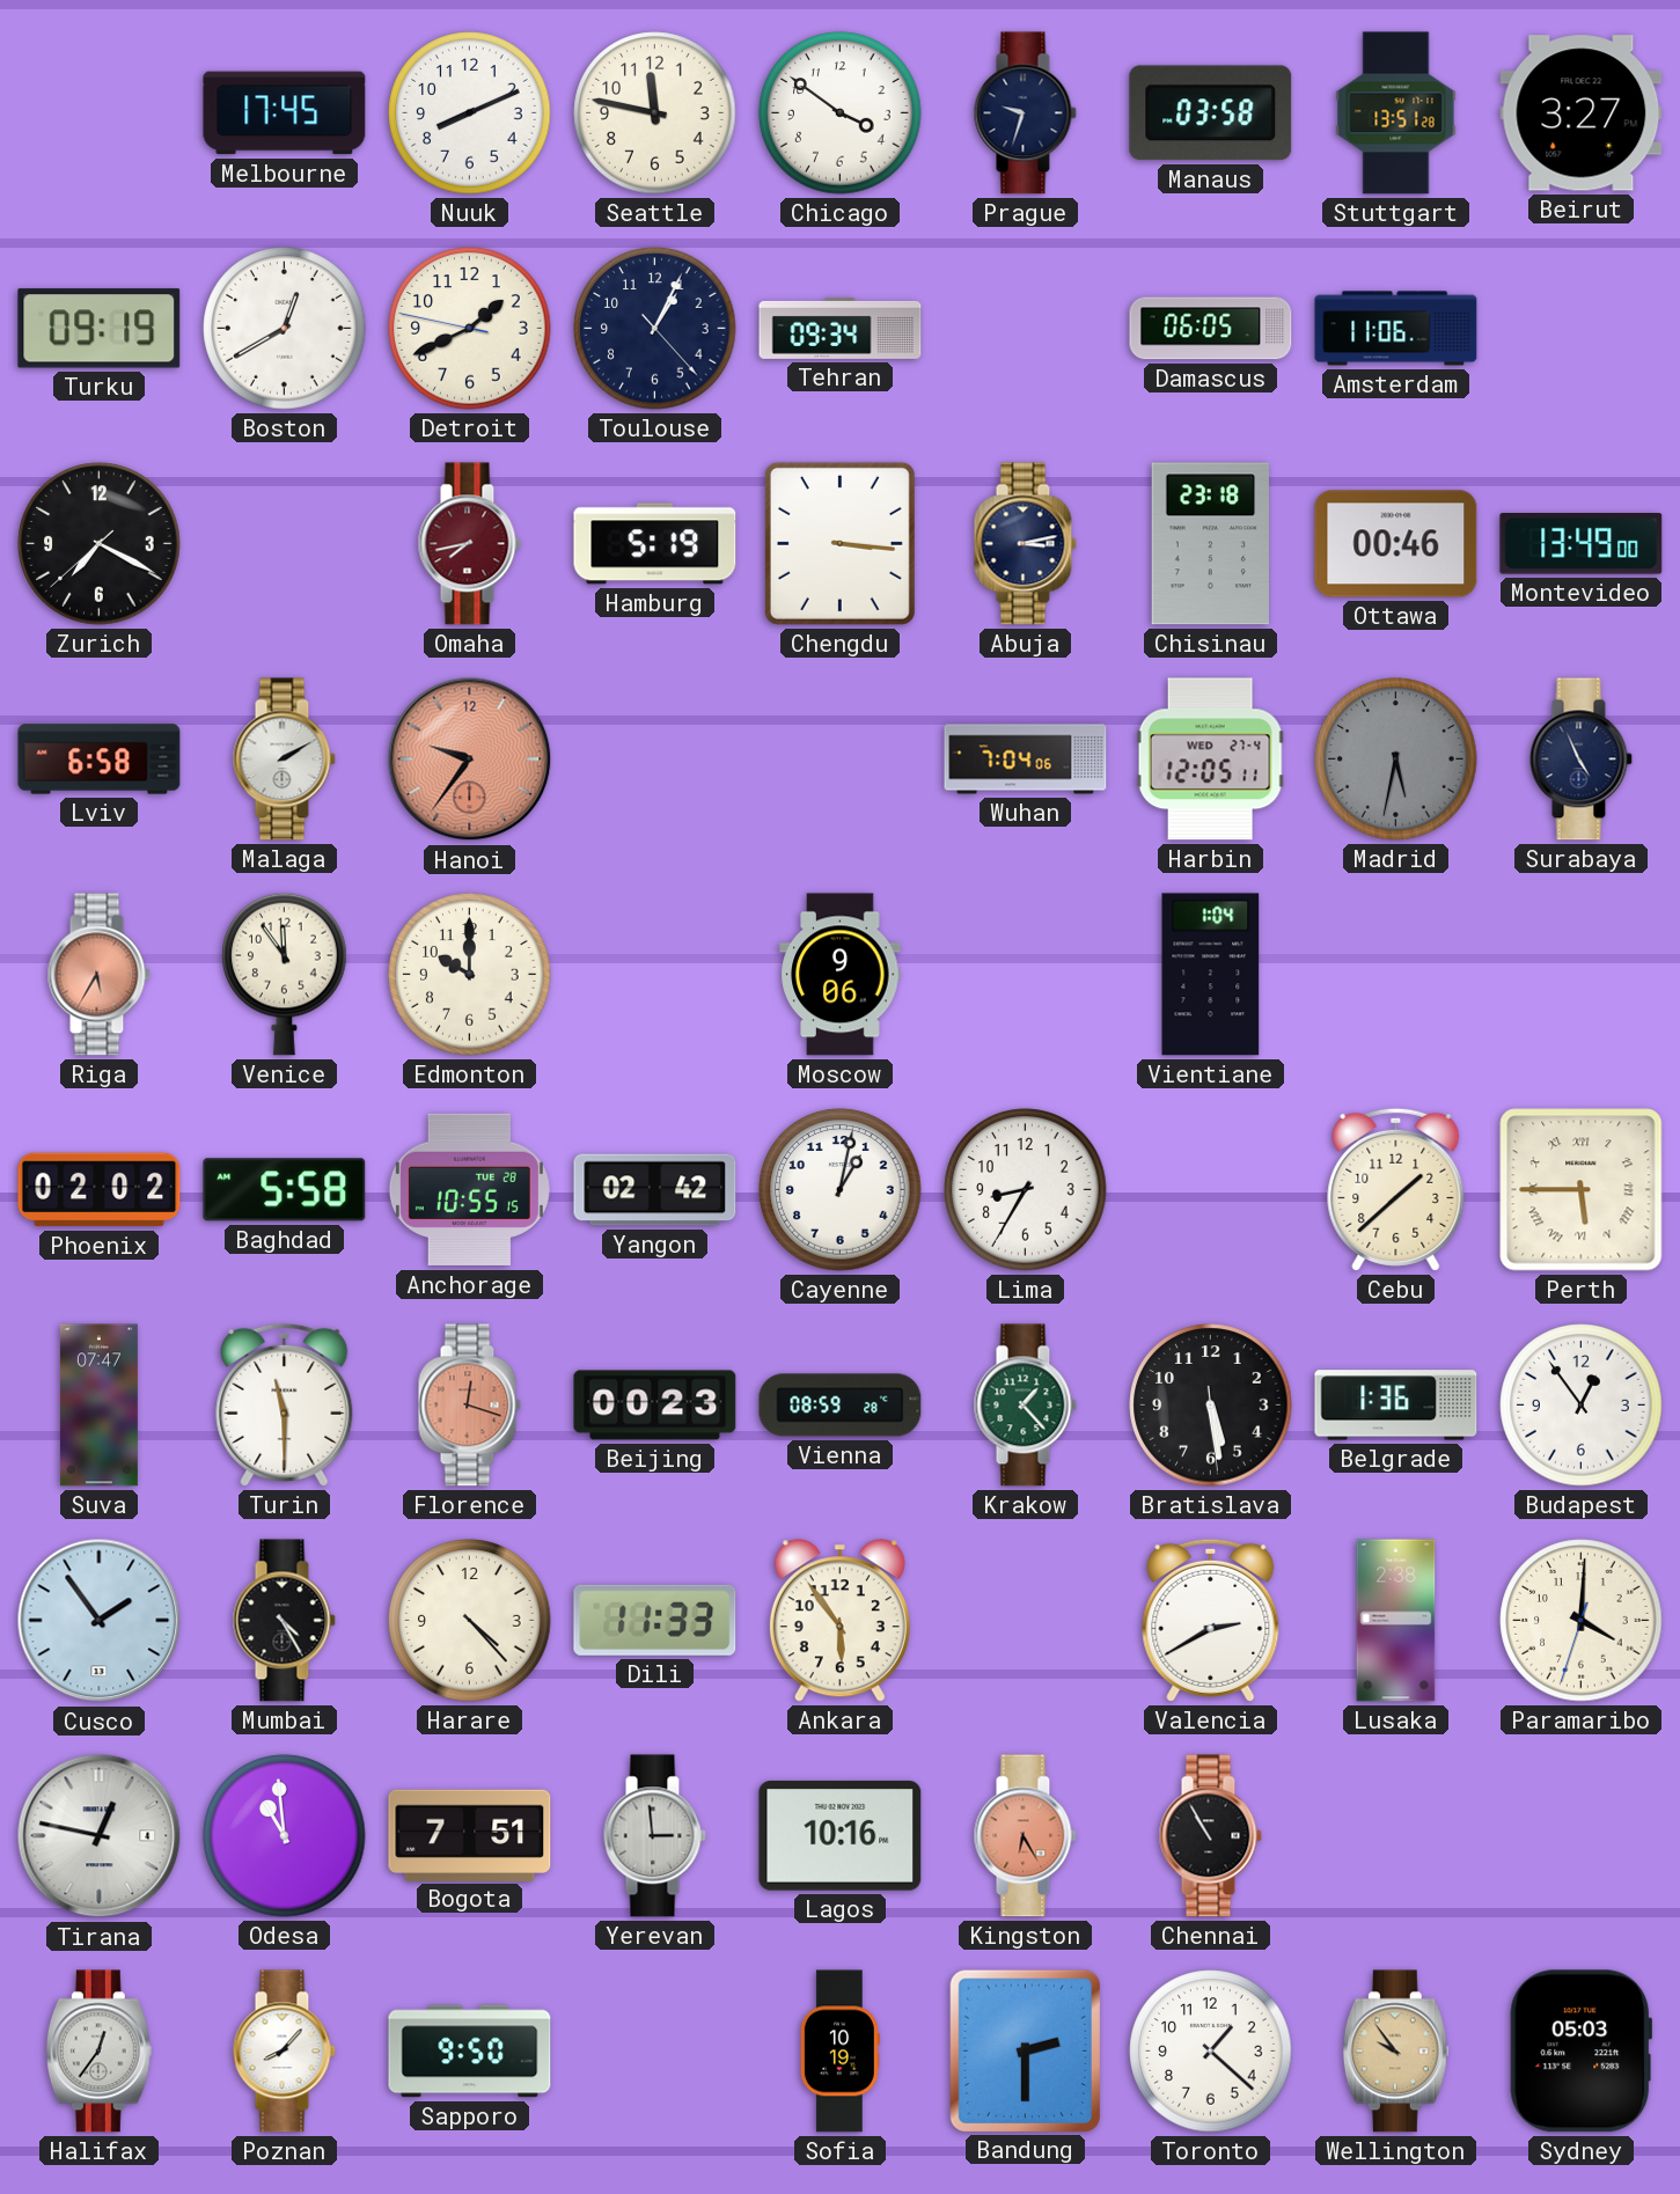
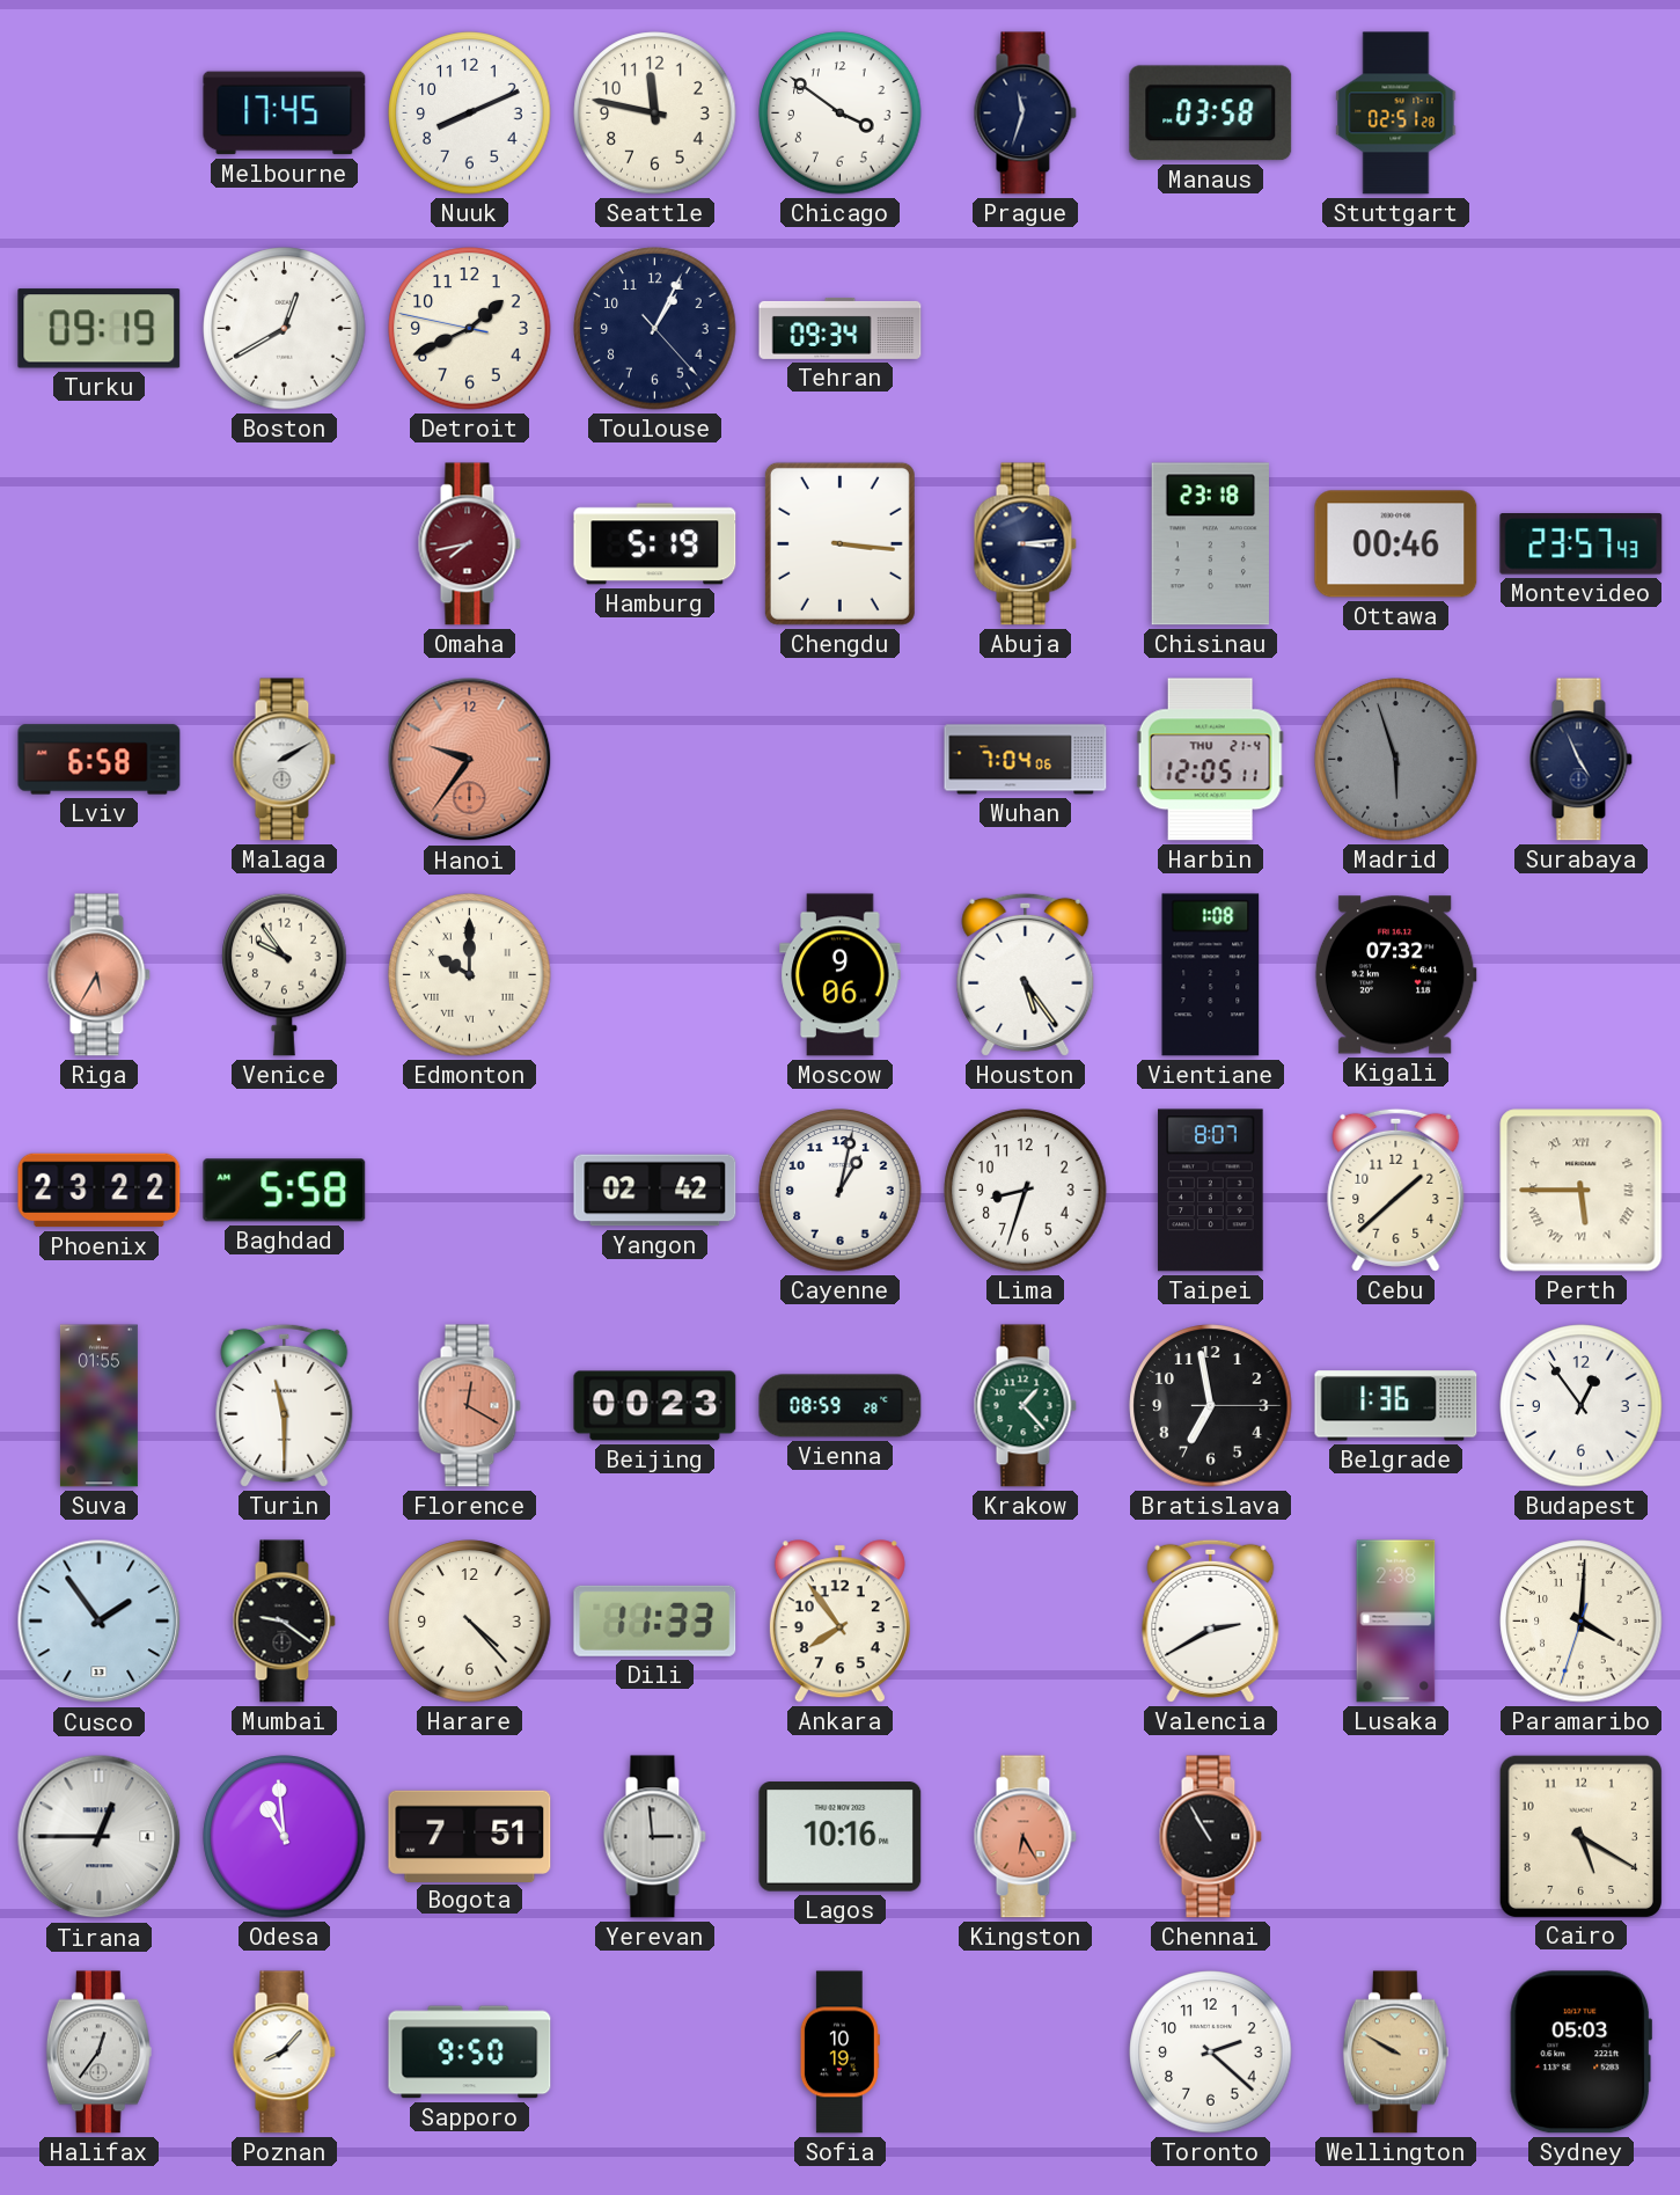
Prague: 9:33 -> 11:33 (1025, 114)
Stuttgart: 13:51 -> 02:51 (1396, 114)
Beirut: 3:27 -> none (1582, 113)
Damascus: 06:05 -> none (1211, 329)
Amsterdam: 11:06 -> none (1396, 329)
Zurich: 7:19 -> none (100, 544)
Abuja: 3:13 -> 3:14 (1025, 544)
Montevideo: 13:49 -> 23:57 (1582, 544)
Harbin date: WED 27-4 -> THU 21-4 (1210, 760)
Madrid: 5:32 -> 5:57 (1396, 760)
Venice: 11:54 -> 9:54 (285, 974)
Edmonton numerals: Arabic -> Roman (470, 975)
Houston: none -> 5:24 (1026, 974)
Vientiane: 1:04 -> 1:08 (1211, 975)
Kigali: none -> 07:32 (1395, 975)
Phoenix: 02:02 -> 23:22 (100, 1191)
Anchorage: 10:55 -> none (469, 1190)
Lima: 8:35 -> 8:33 (1026, 1191)
Taipei: none -> 8:07 (1211, 1191)
Suva: 07:47 -> 01:55 (98, 1406)
Florence: 12:18 -> 12:20 (469, 1406)
Bratislava: 5:28 -> 6:58 (1211, 1406)
Mumbai: 4:25 -> 9:21 (284, 1622)
Ankara: 5:54 -> 7:54 (839, 1622)
Tirana: 12:47 -> 12:45 (100, 1837)
Cairo: none -> 5:20 (1580, 1836)
Bandung: 2:30 -> none (1025, 2050)
Toronto: 1:22 -> 2:22 (1211, 2053)
Wellington: 9:54 -> 9:50 (1395, 2053)
